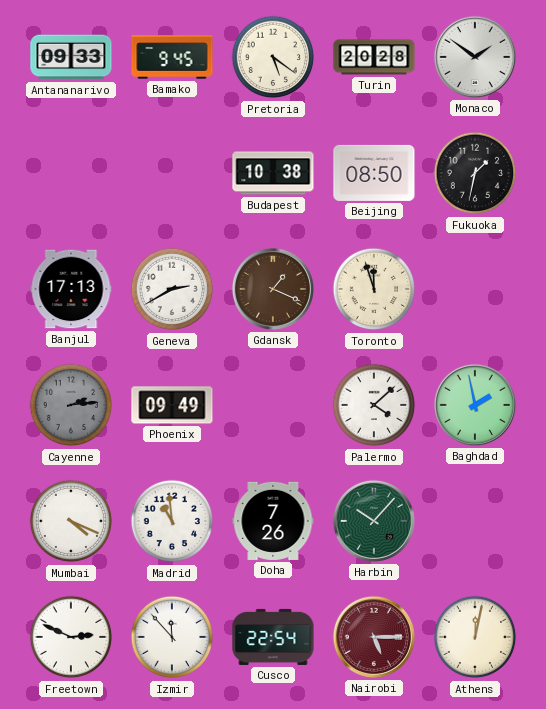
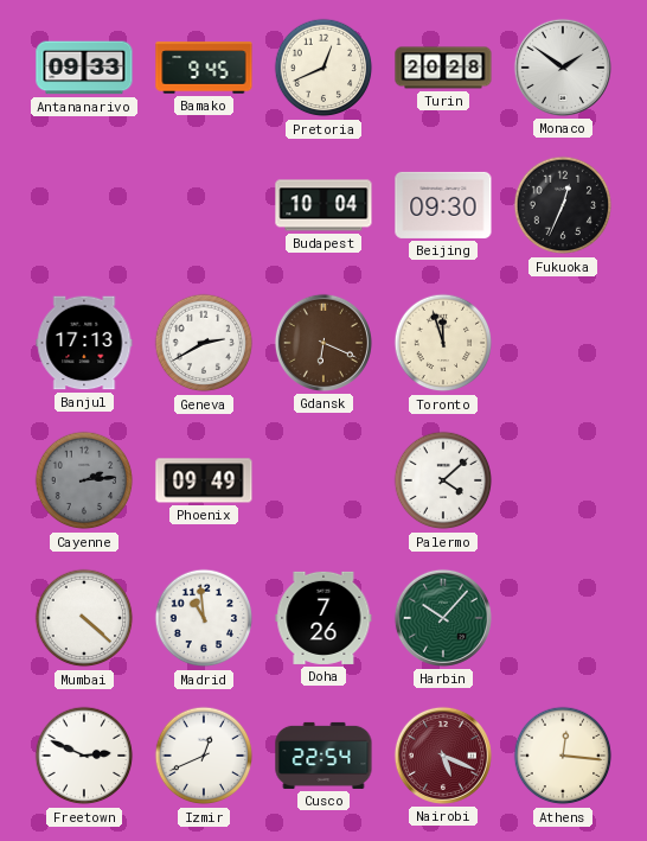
Pretoria: 5:21 -> 12:41 (323, 68)
Budapest: 10:38 -> 10:04 (323, 205)
Beijing: 08:50 -> 09:30 (443, 205)
Fukuoka: 1:32 -> 12:34 (563, 205)
Gdansk: 1:19 -> 6:19 (323, 343)
Baghdad: 1:58 -> none (475, 405)
Mumbai: 4:19 -> 4:22 (84, 618)
Izmir: 11:53 -> 12:41 (204, 756)
Nairobi: 5:15 -> 5:19 (443, 756)
Athens: 12:02 -> 12:16 (563, 756)
